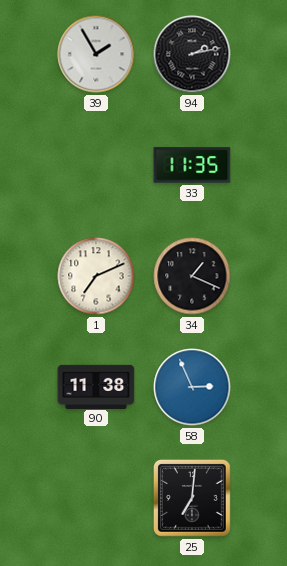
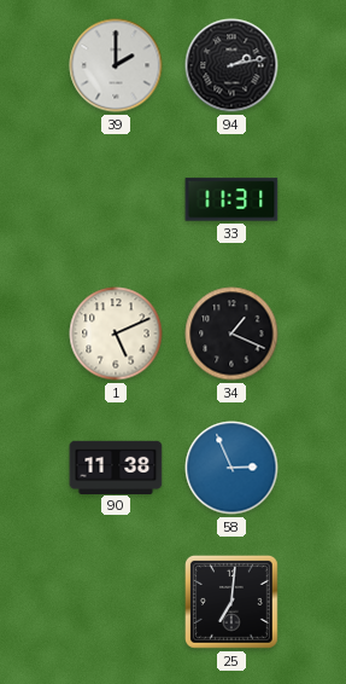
39: 1:55 -> 2:00 (116, 65)
33: 11:35 -> 11:31 (231, 199)
1: 7:11 -> 5:11 (116, 334)
